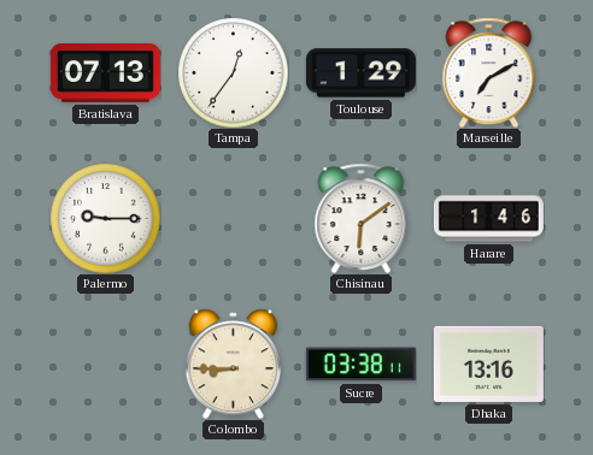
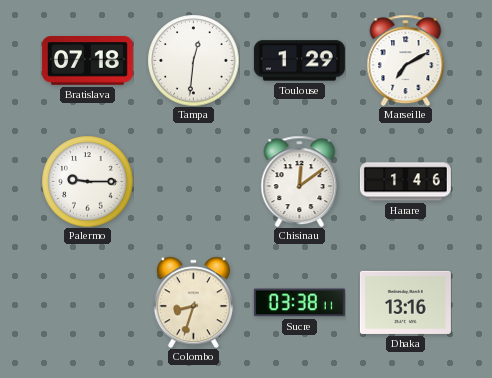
Bratislava: 07:13 -> 07:18 (87, 61)
Tampa: 12:36 -> 12:31 (193, 60)
Chisinau: 6:09 -> 12:09 (300, 181)
Colombo: 8:45 -> 8:33 (193, 302)
